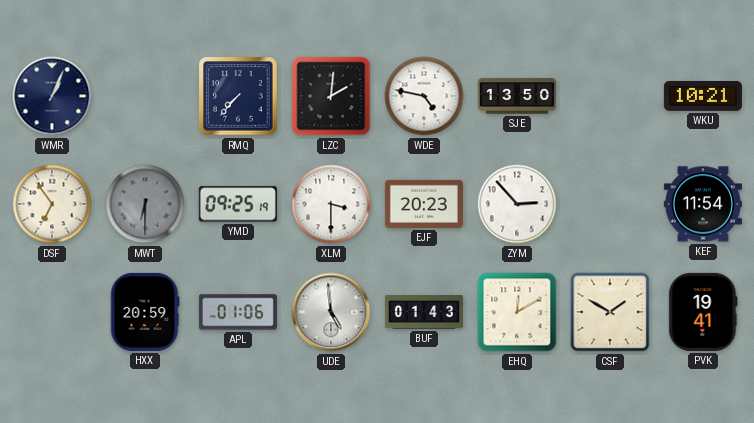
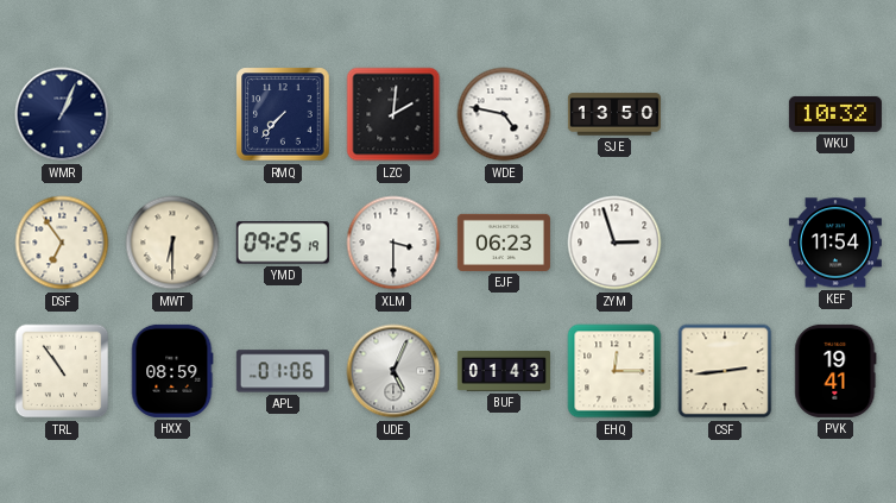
WKU: 10:21 -> 10:32 (835, 114)
MWT dial: grey -> cream (172, 243)
EJF: 20:23 -> 06:23 (504, 243)
ZYM: 2:53 -> 2:57 (614, 243)
TRL: none -> 10:54 (62, 371)
HXX: 20:59 -> 08:59 (172, 371)
UDE: 4:59 -> 5:04 (393, 371)
EHQ: 12:10 -> 12:15 (614, 371)
CSF: 1:50 -> 2:44 (725, 371)
